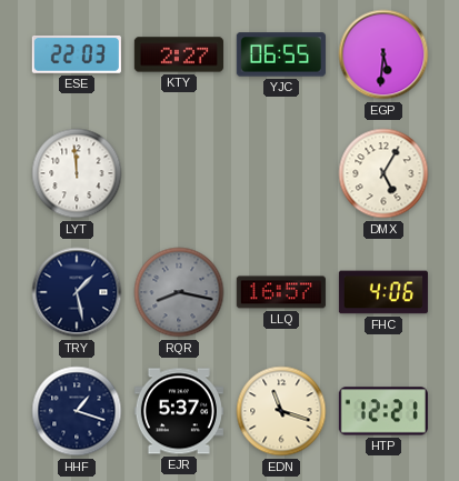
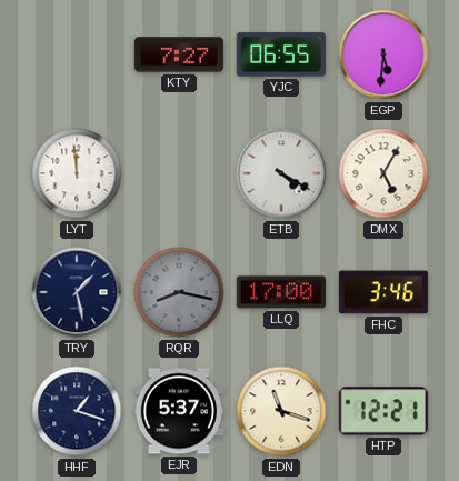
ESE: 22:03 -> none (77, 54)
KTY: 2:27 -> 7:27 (179, 54)
ETB: none -> 4:20 (281, 173)
LLQ: 16:57 -> 17:00 (281, 292)
FHC: 4:06 -> 3:46 (383, 292)
